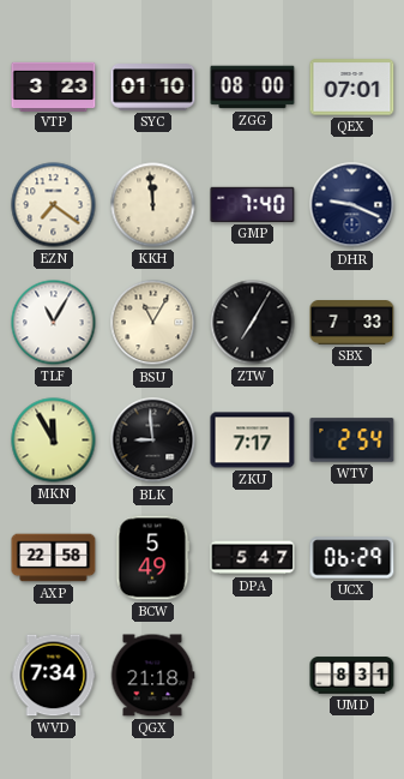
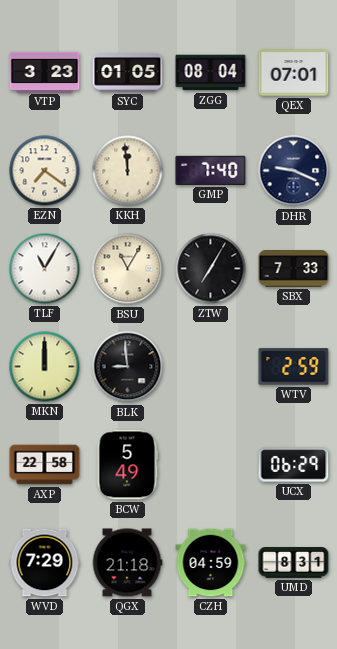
SYC: 01:10 -> 01:05 (128, 73)
ZGG: 08:00 -> 08:04 (211, 73)
MKN: 11:55 -> 12:00 (45, 367)
ZKU: 7:17 -> none (253, 441)
WTV: 2:54 -> 2:59 (294, 367)
DPA: 5:47 -> none (253, 558)
WVD: 7:34 -> 7:29 (45, 563)
CZH: none -> 04:59 (211, 563)
